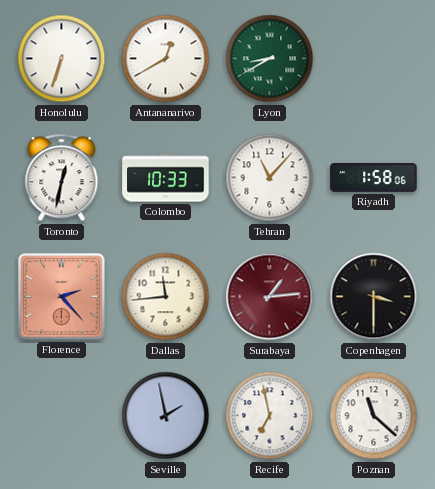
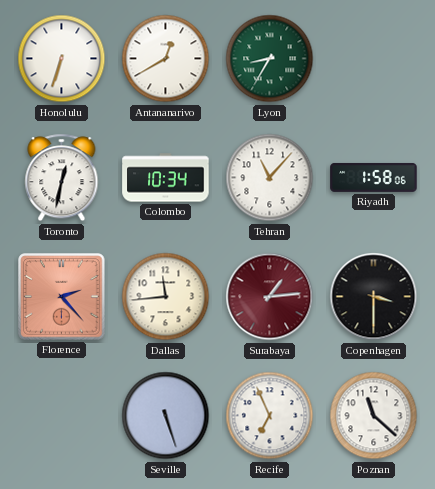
Lyon: 8:40 -> 8:35 (270, 59)
Colombo: 10:33 -> 10:34 (166, 178)
Seville: 1:58 -> 5:27 (166, 416)
Recife: 6:58 -> 6:56 (270, 416)
